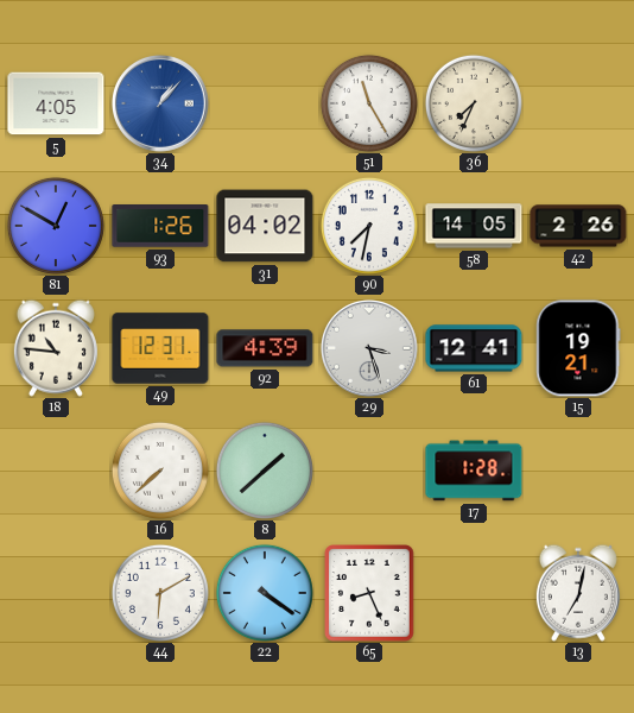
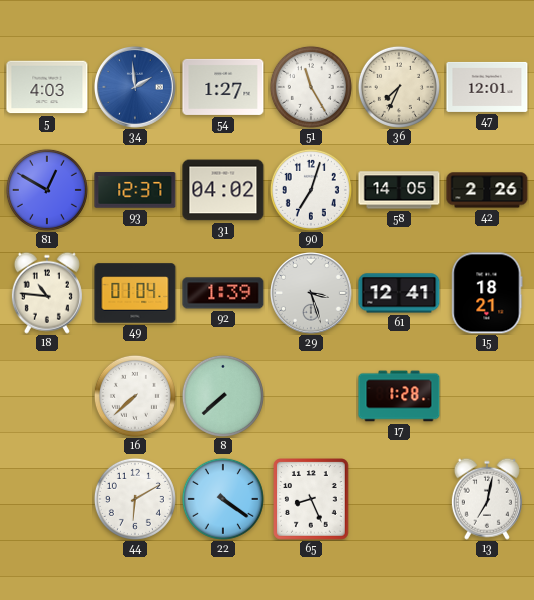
5: 4:05 -> 4:03 (47, 87)
34: 1:07 -> 1:59 (136, 88)
54: none -> 1:27 (223, 87)
47: none -> 12:01 (487, 87)
93: 1:26 -> 12:37 (135, 191)
90: 7:32 -> 7:03 (311, 190)
49: 12:31 -> 01:04 (135, 293)
92: 4:39 -> 1:39 (223, 293)
15: 19:21 -> 18:21 (487, 293)
8: 1:38 -> 7:38 (223, 396)
